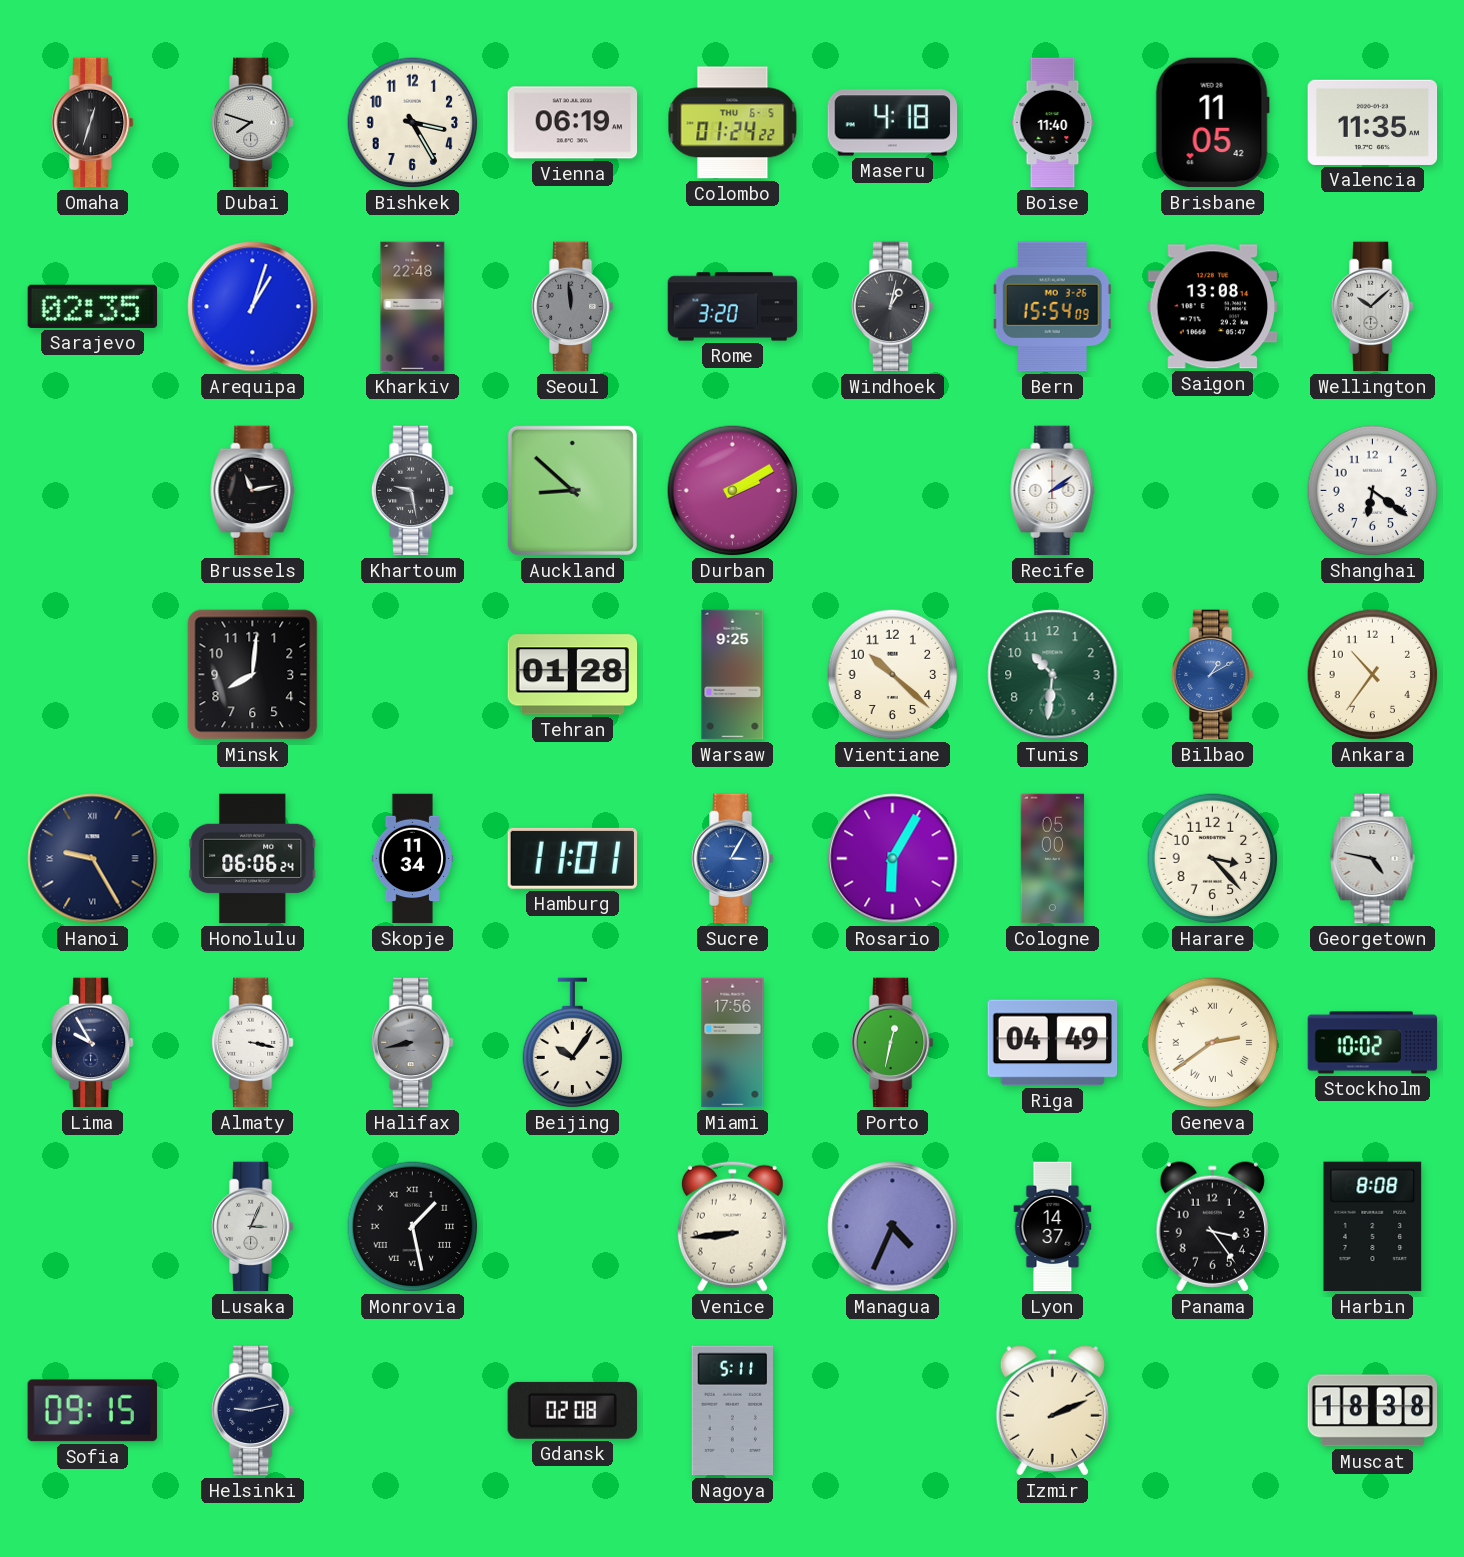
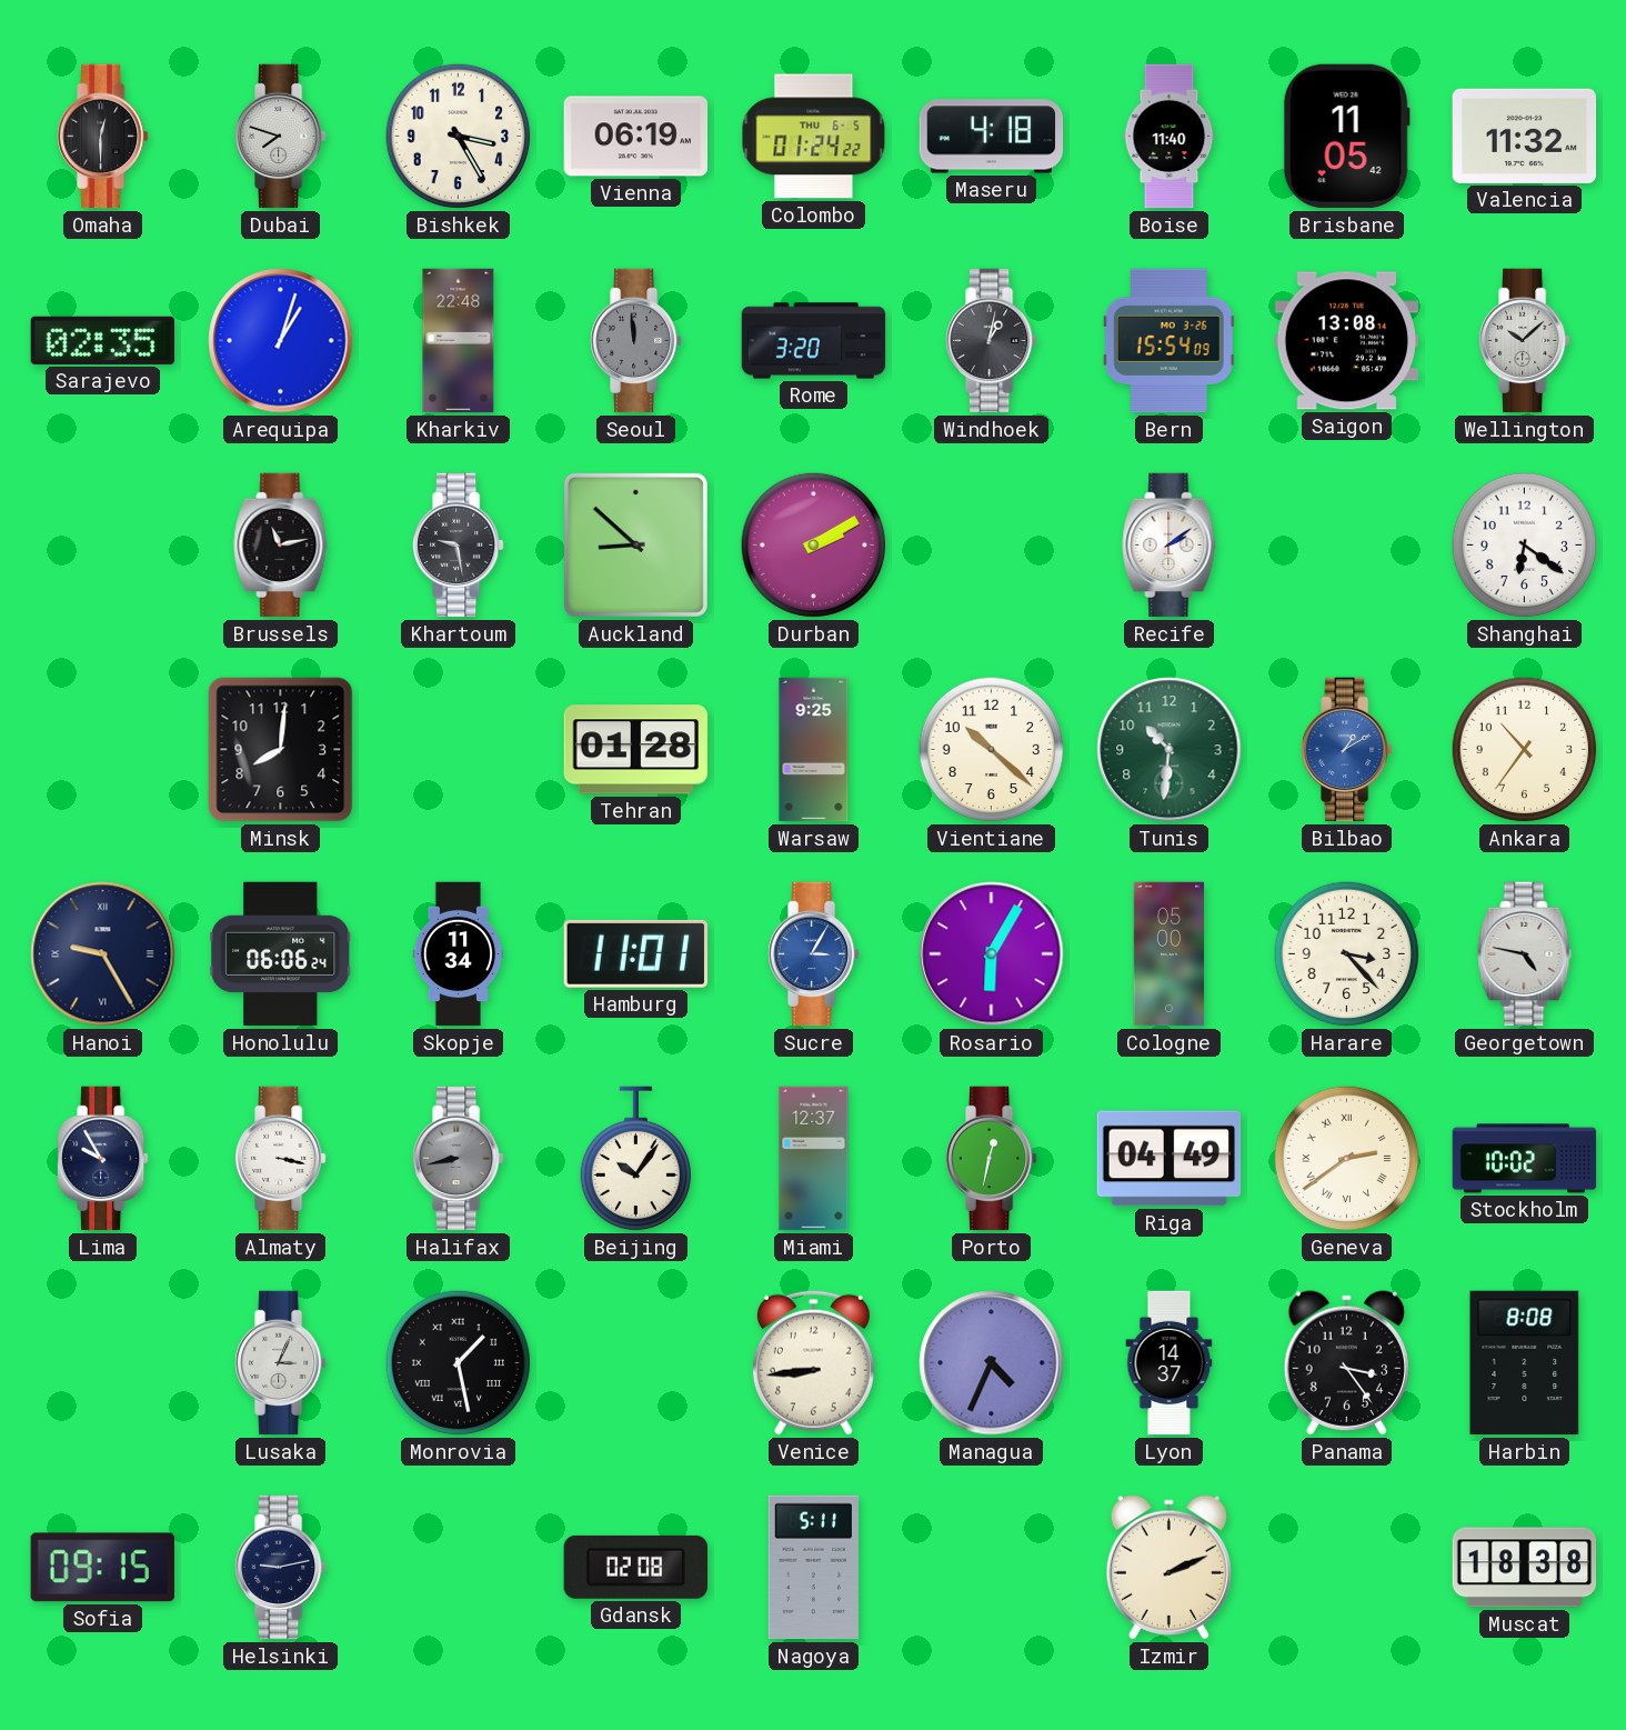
Omaha: 12:33 -> 12:30 (103, 137)
Valencia: 11:35 -> 11:32 (1525, 136)
Miami: 17:56 -> 12:37 (814, 1159)
